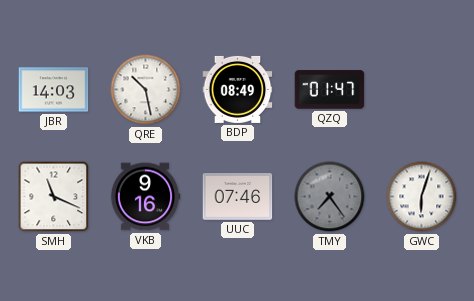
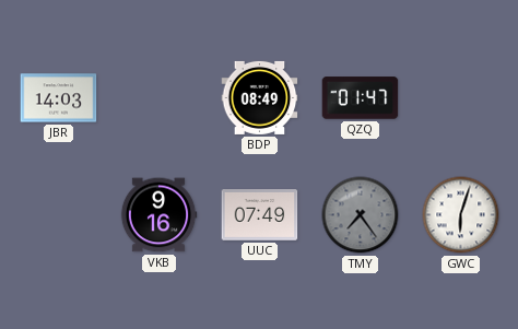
QRE: 10:28 -> none (146, 90)
SMH: 11:19 -> none (54, 197)
UUC: 07:46 -> 07:49 (260, 215)
